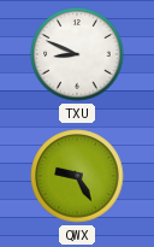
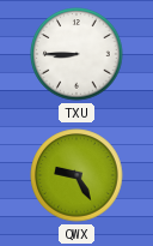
TXU: 8:49 -> 8:45 (76, 54)
